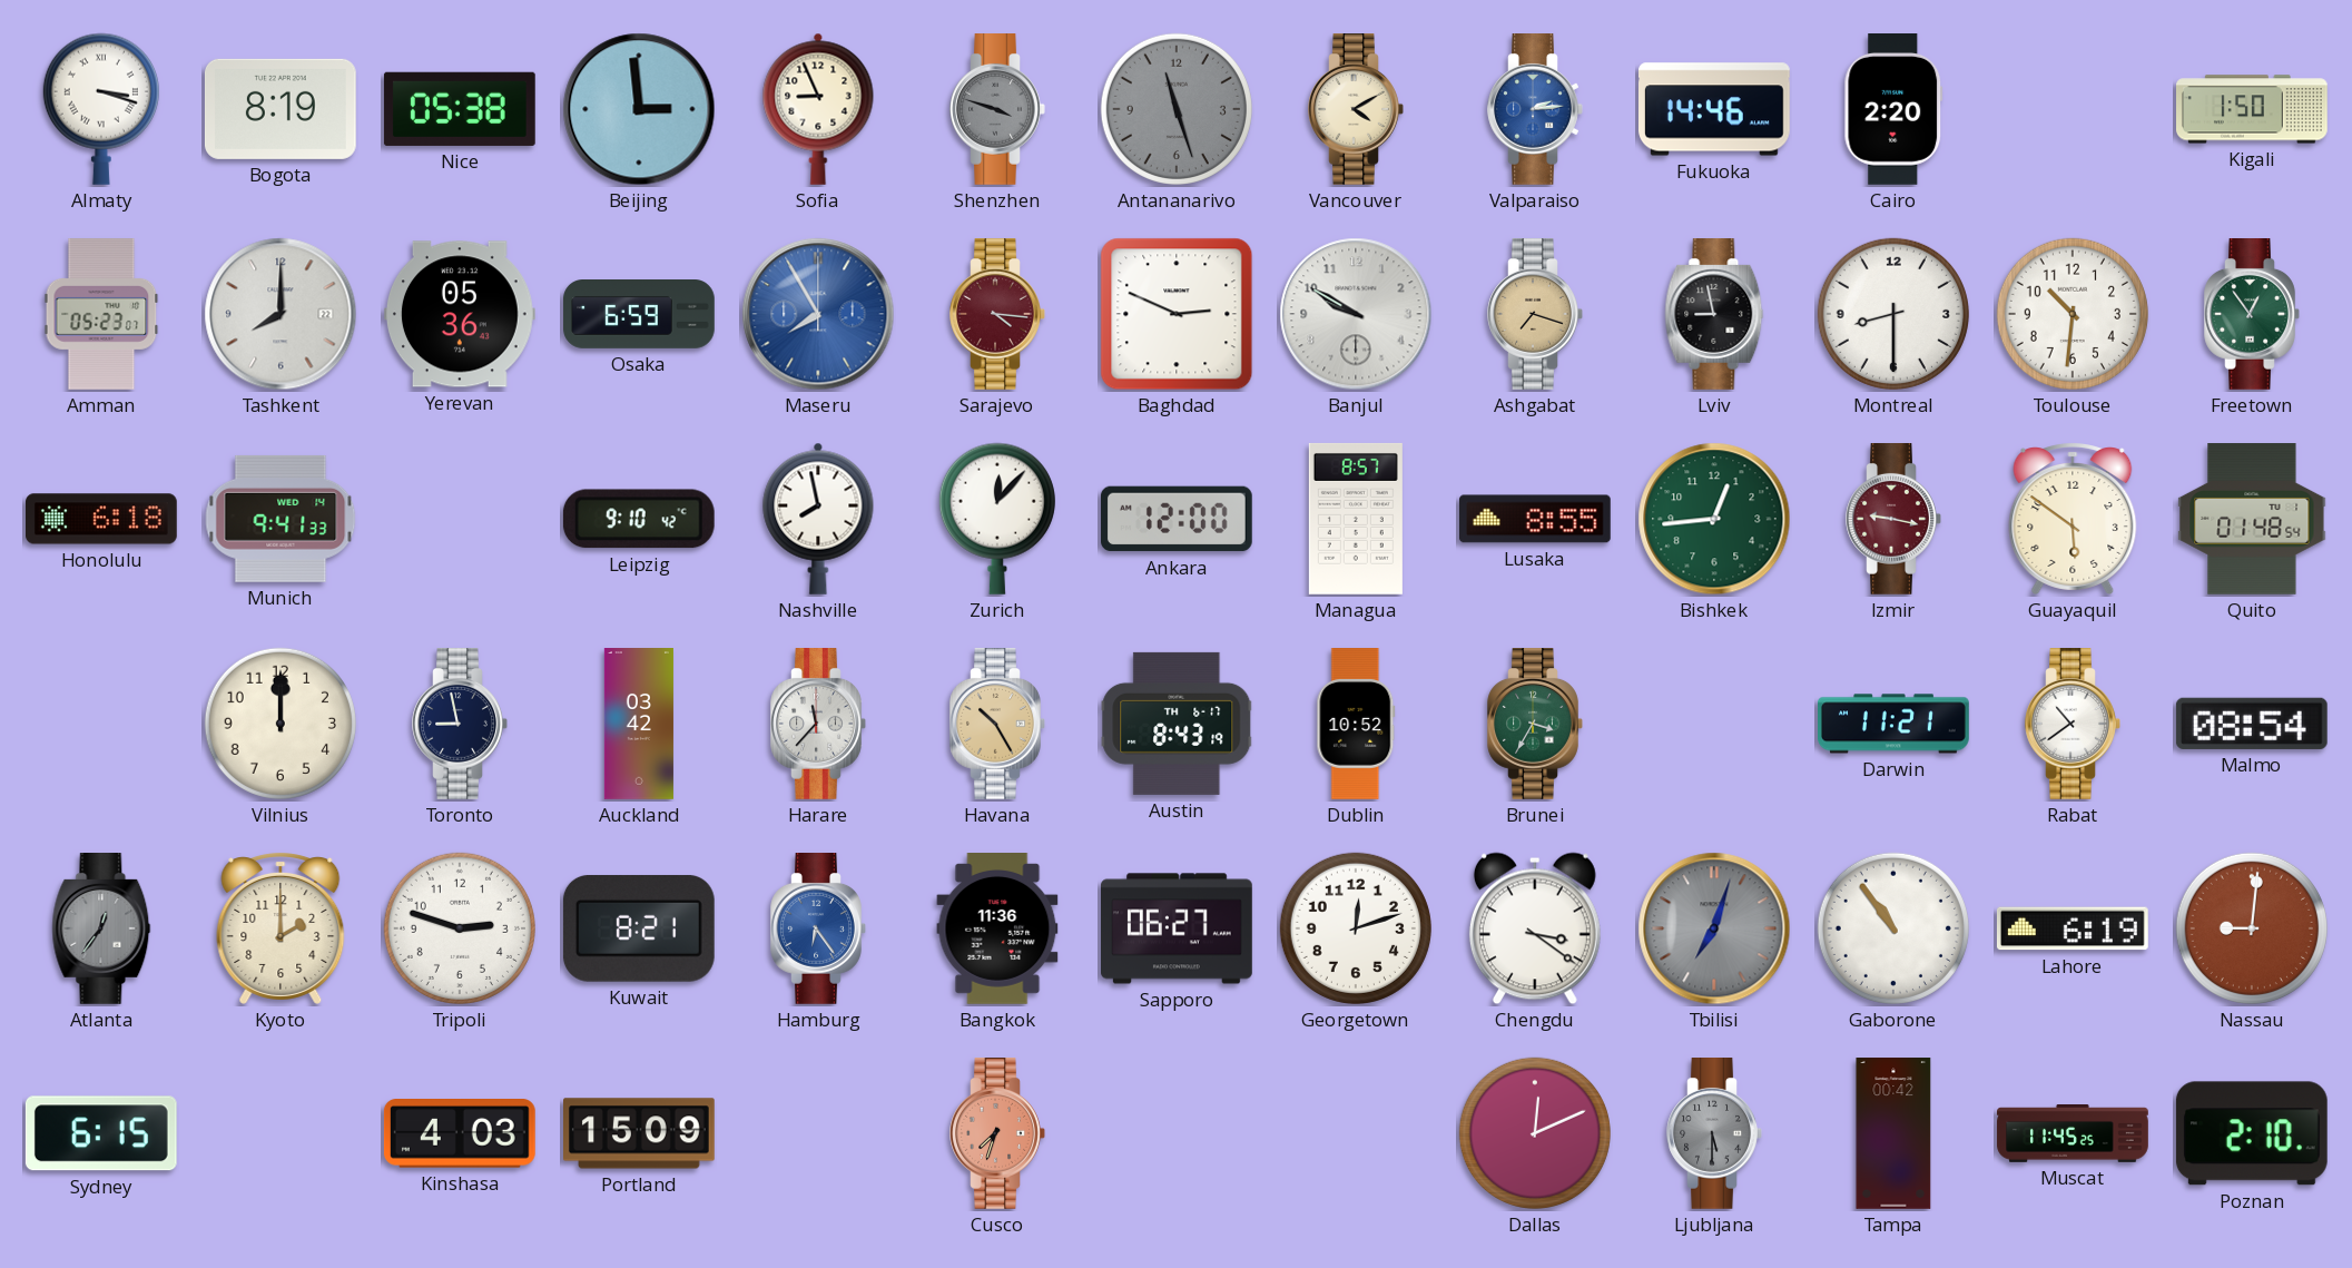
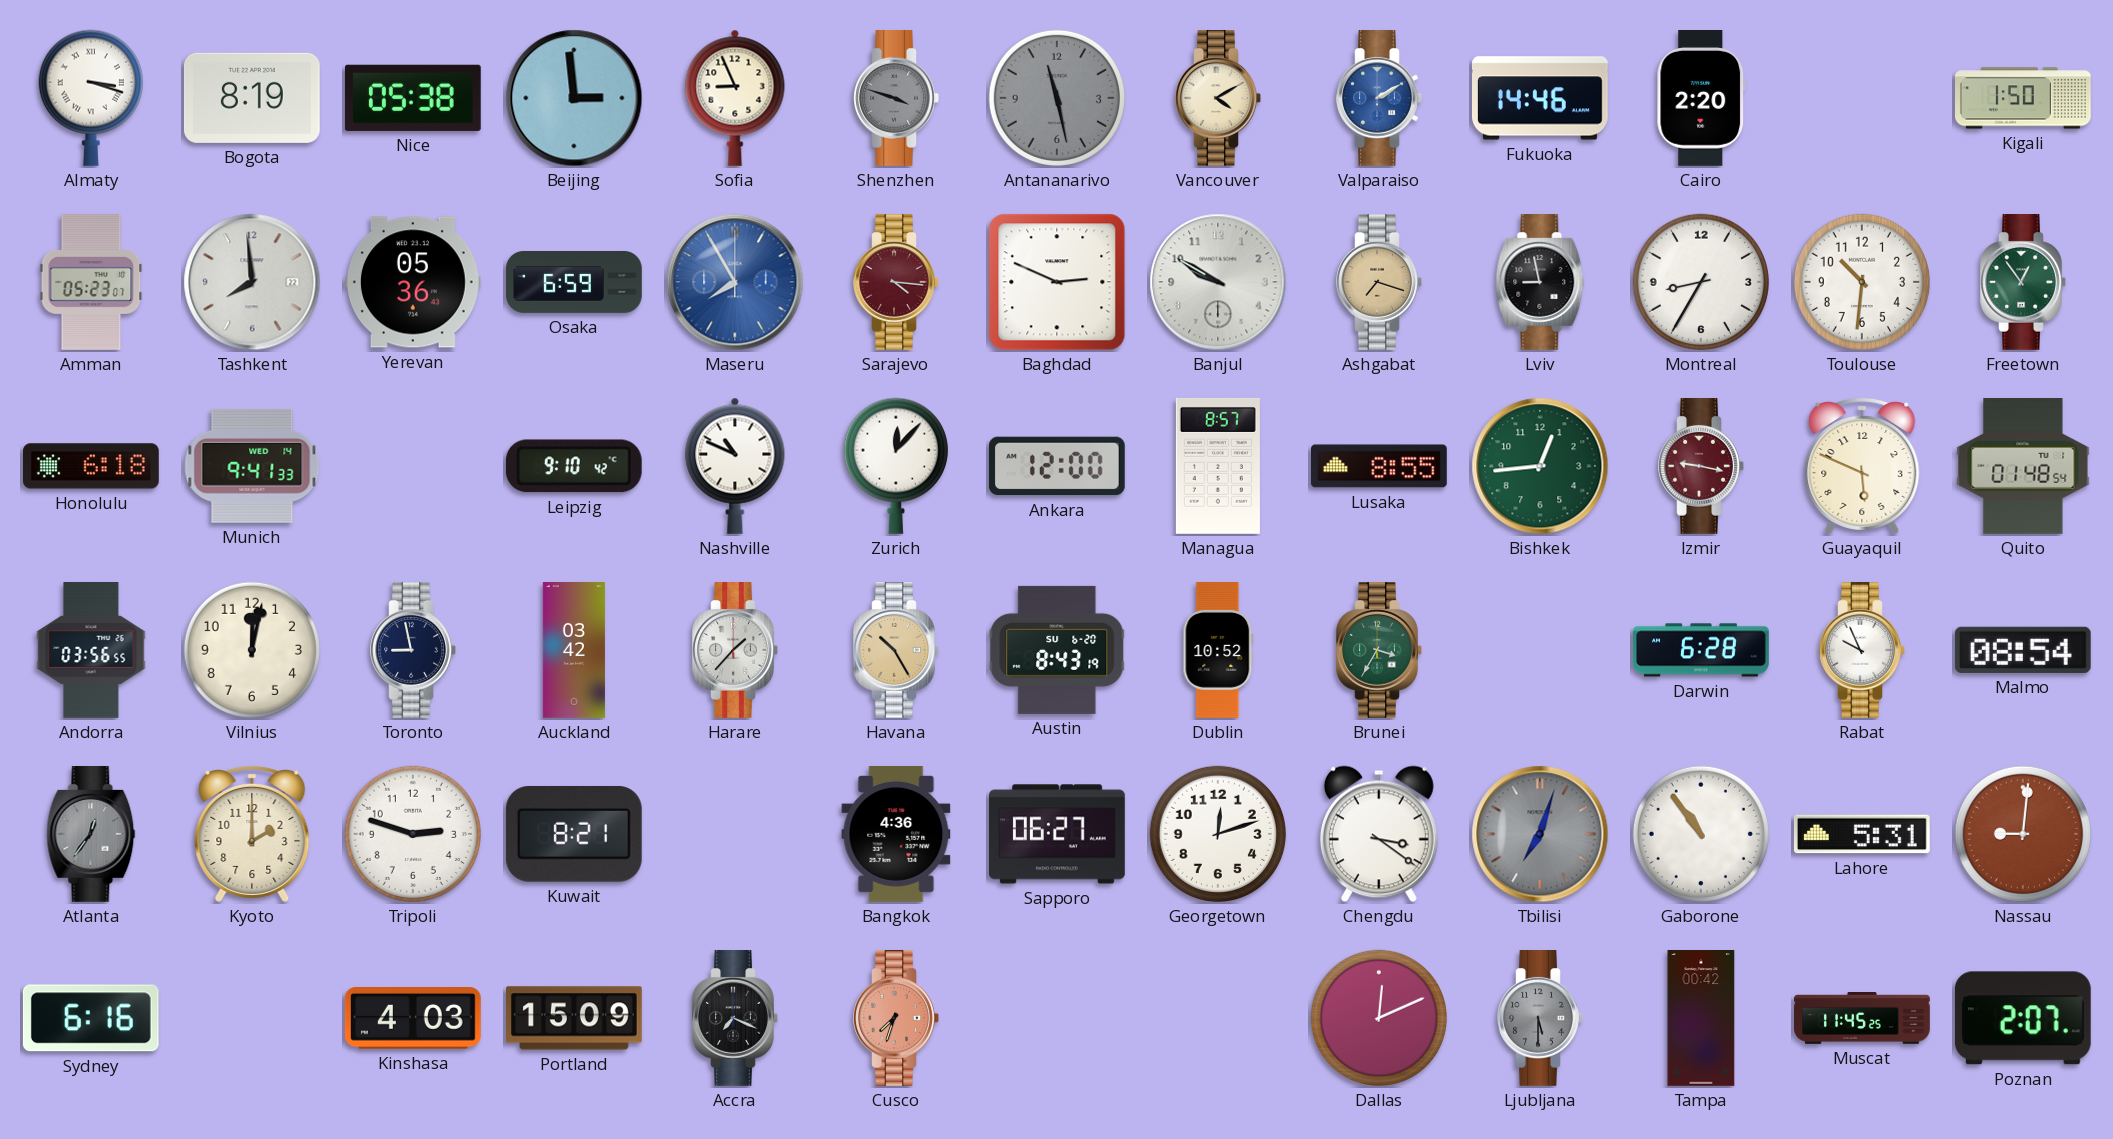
Antananarivo: 11:27 -> 11:28 (1057, 98)
Valparaiso: 2:14 -> 2:10 (1379, 99)
Tashkent: 8:00 -> 7:59 (252, 282)
Montreal: 8:30 -> 8:35 (1701, 282)
Nashville: 7:58 -> 10:49 (735, 466)
Guayaquil: 5:51 -> 5:49 (1862, 466)
Andorra: none -> 03:56 (91, 651)
Vilnius: 12:00 -> 12:02 (252, 650)
Harare: 11:37 -> 1:37 (735, 651)
Austin date: TH 6-17 -> SU 6-20 (1057, 650)
Darwin: 11:21 -> 6:28 (1701, 650)
Rabat: 10:39 -> 9:56 (1862, 651)
Hamburg: 6:24 -> none (818, 930)
Bangkok: 11:36 -> 4:36 (896, 835)
Lahore: 6:19 -> 5:31 (1862, 834)
Sydney: 6:15 -> 6:16 (91, 1018)
Accra: none -> 7:19 (735, 1019)
Poznan: 2:10 -> 2:07 (2023, 1018)
